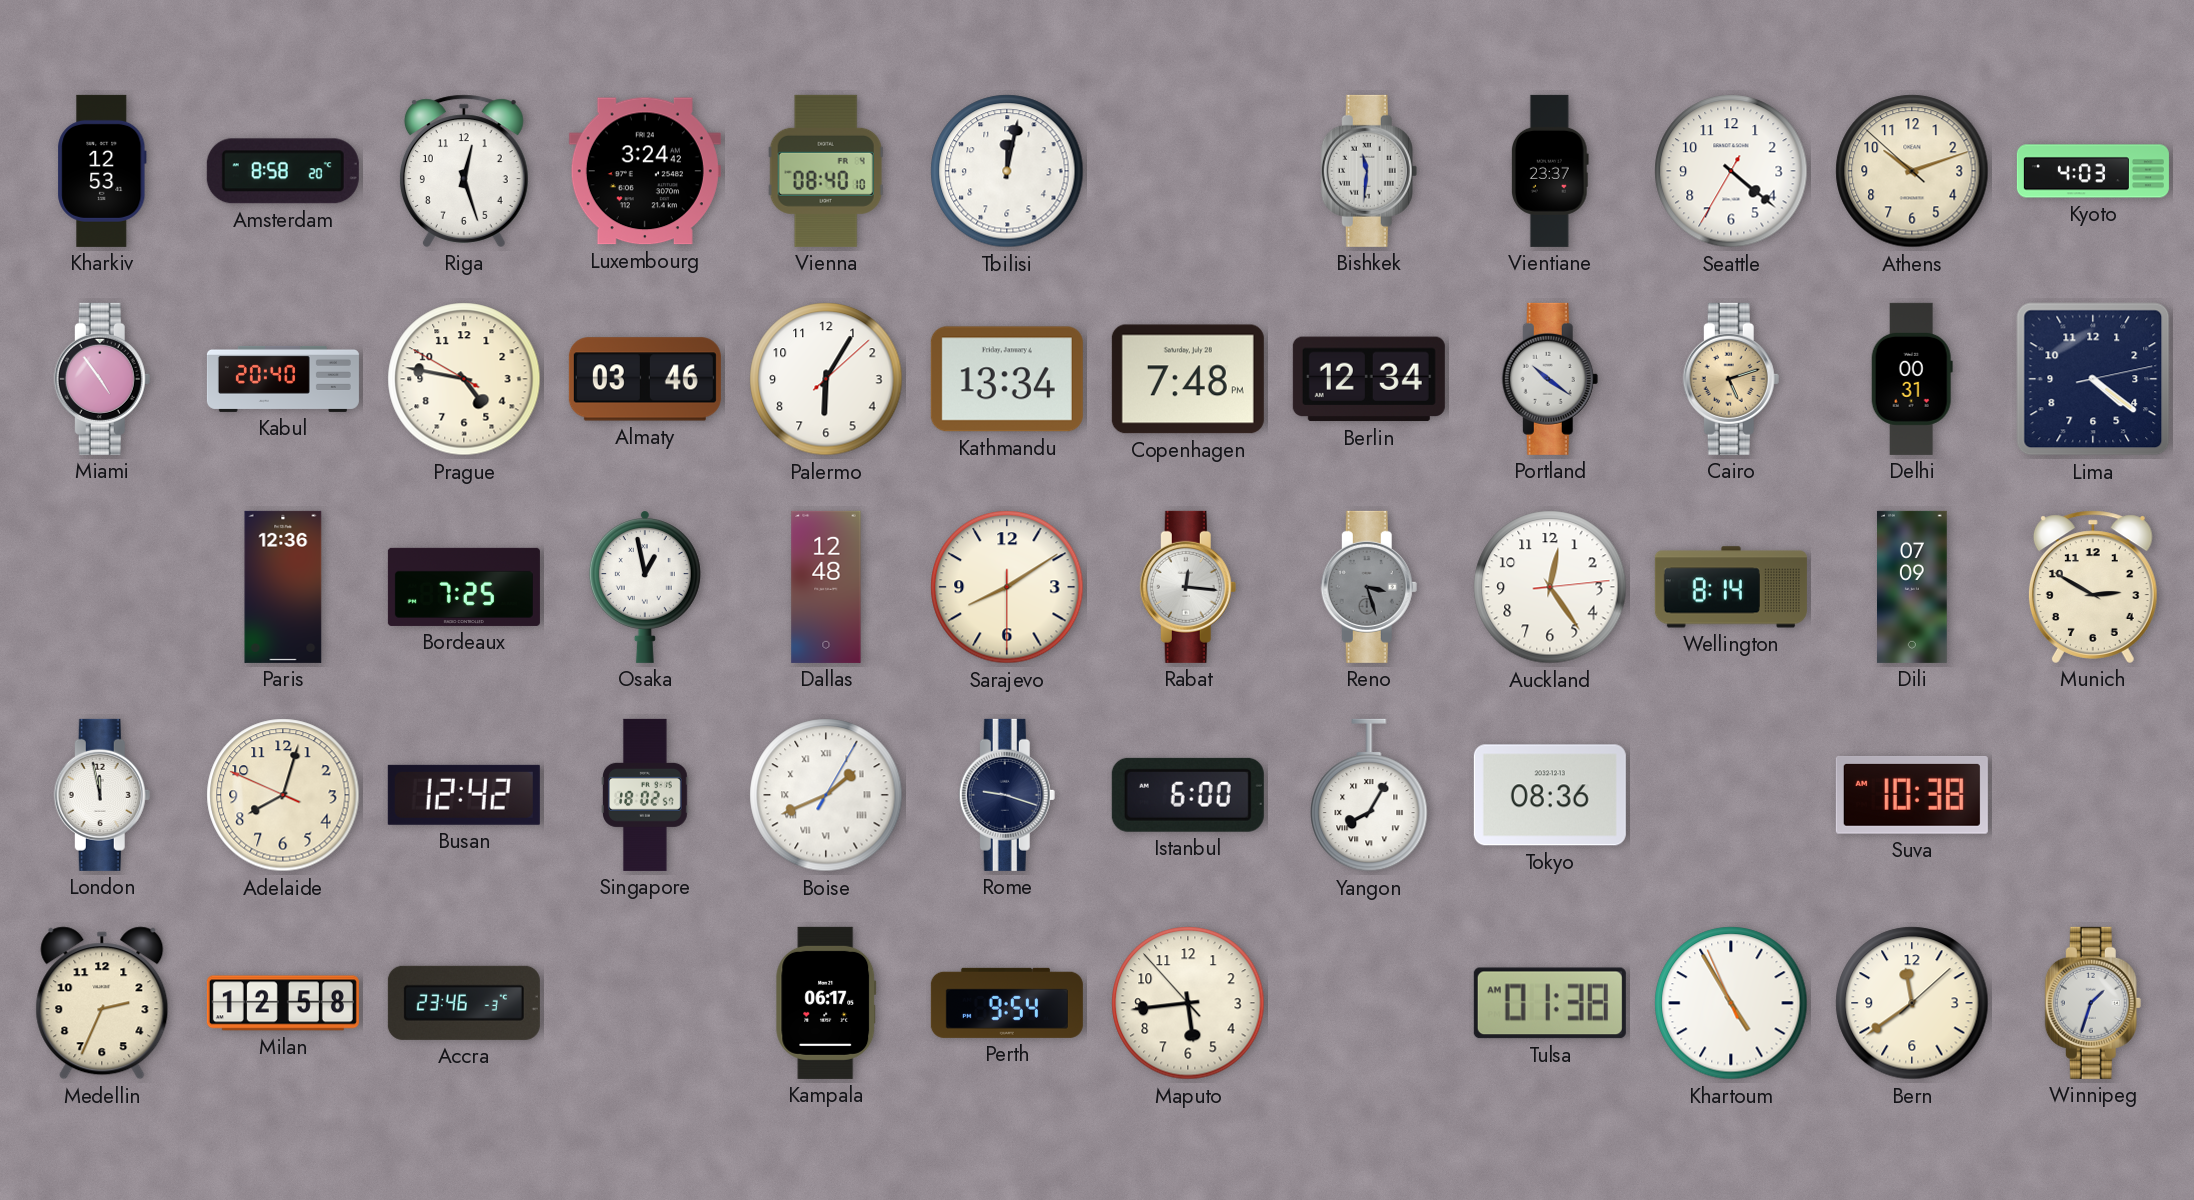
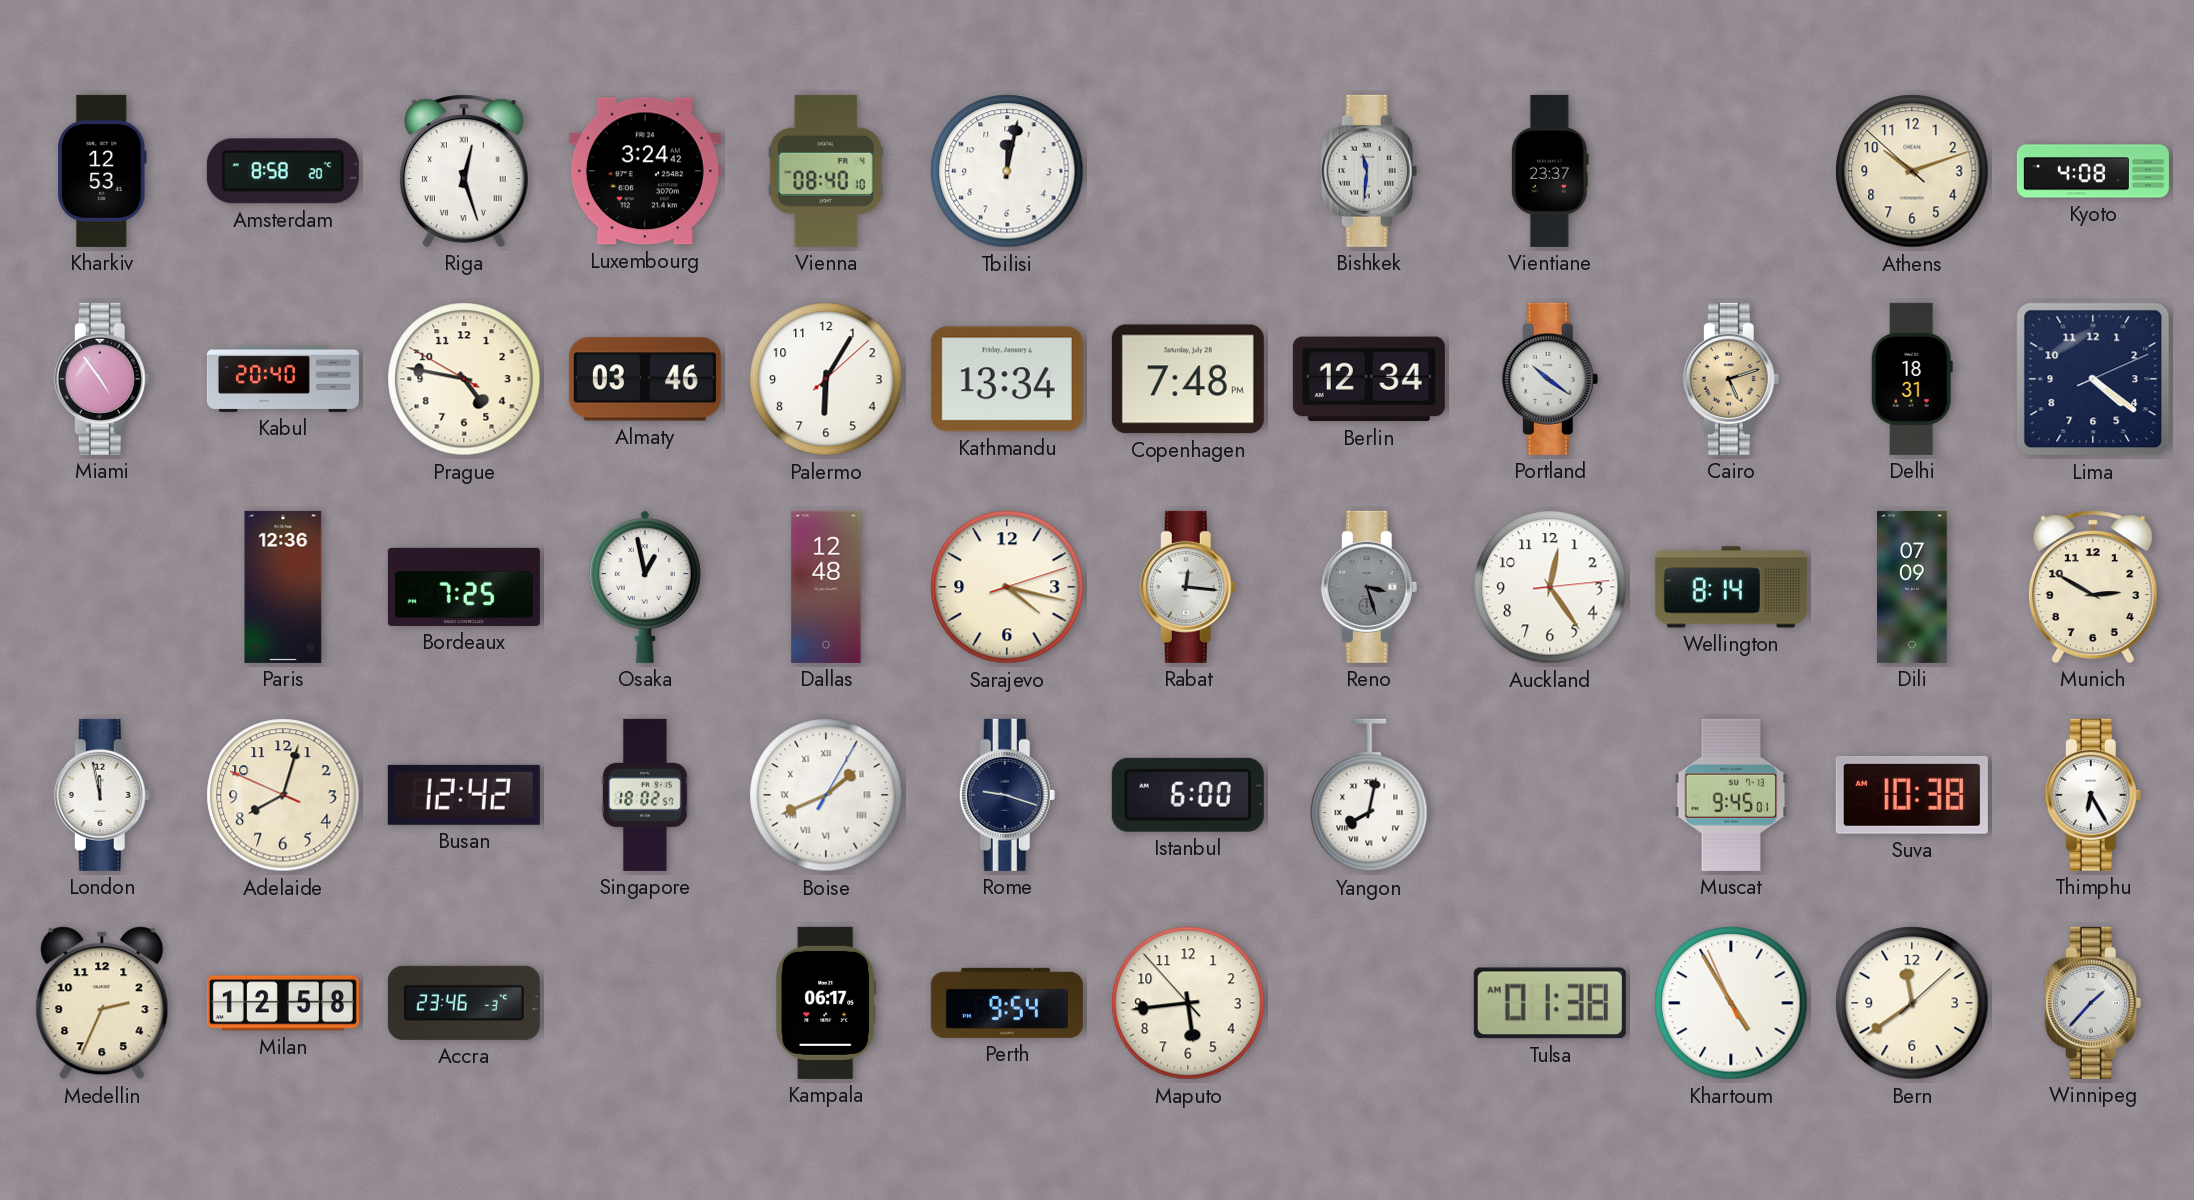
Riga numerals: Arabic -> Roman (464, 171)
Seattle: 4:21 -> none (1731, 171)
Kyoto: 4:03 -> 4:08 (2093, 171)
Delhi: 00:31 -> 18:31 (1912, 379)
Lima: 4:21:13 -> 4:21:11 (2093, 379)
Sarajevo: 8:09 -> 4:17 (1007, 587)
Yangon: 8:05 -> 8:02 (1369, 795)
Tokyo: 08:36 -> none (1550, 795)
Muscat: none -> 9:45 (1731, 795)
Thimphu: none -> 6:25 (2093, 795)
Winnipeg: 1:33 -> 1:37 (2093, 1003)
